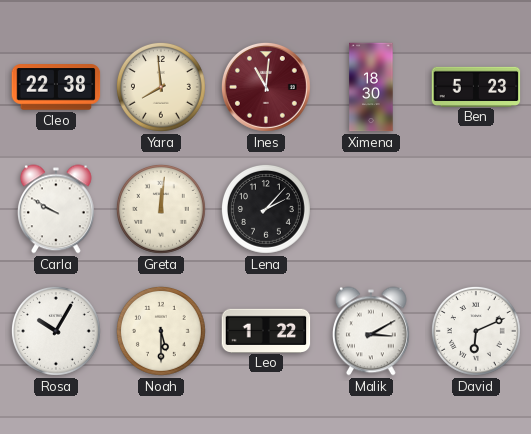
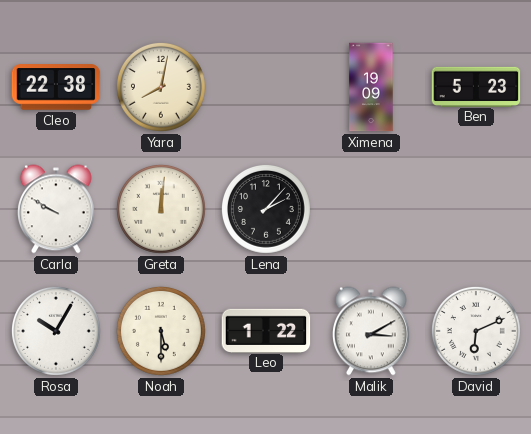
Yara: 7:59 -> 8:02 (161, 87)
Ines: 11:01 -> none (266, 87)
Ximena: 18:30 -> 19:09 (371, 87)
